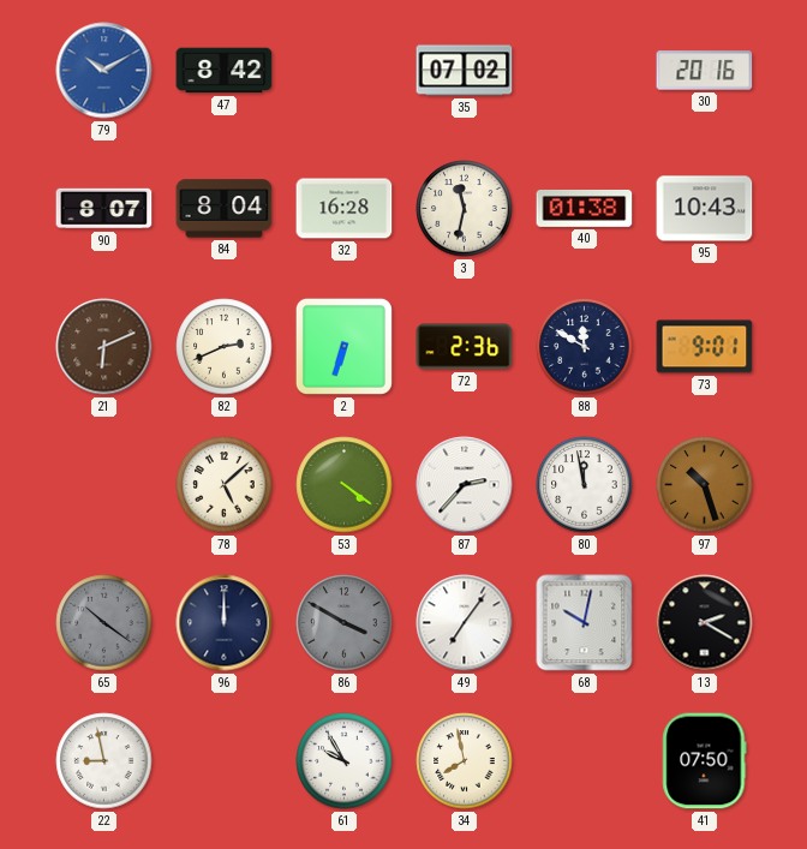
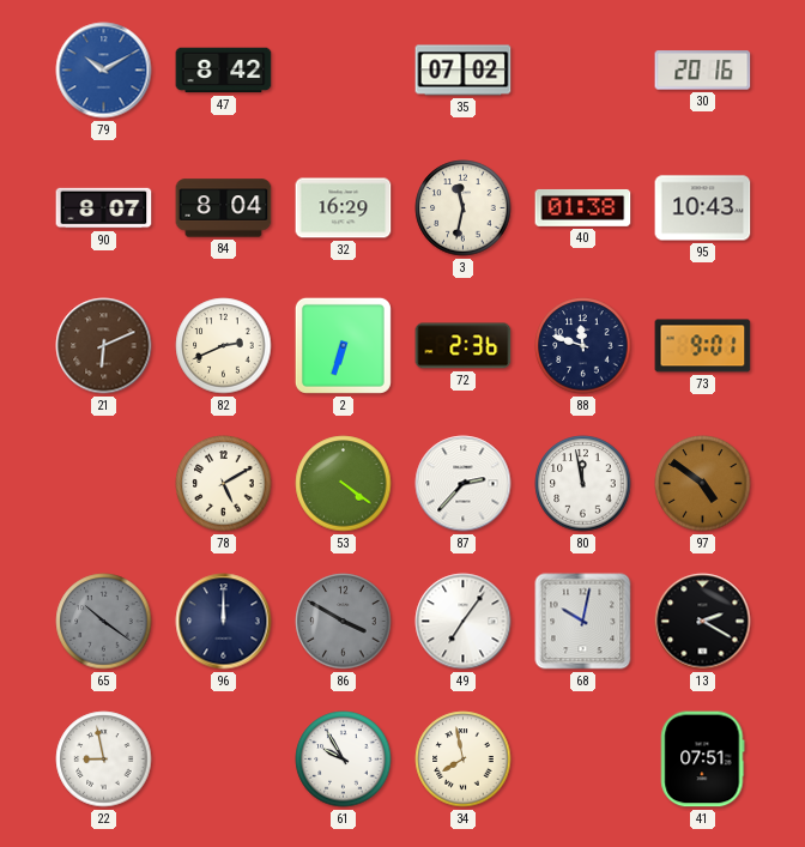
32: 16:28 -> 16:29 (344, 208)
88: 11:50 -> 11:48 (583, 346)
78: 5:08 -> 5:10 (224, 484)
97: 10:27 -> 4:51 (703, 484)
41: 07:50 -> 07:51 (703, 760)
